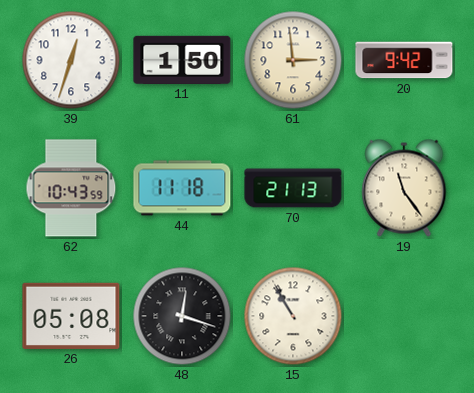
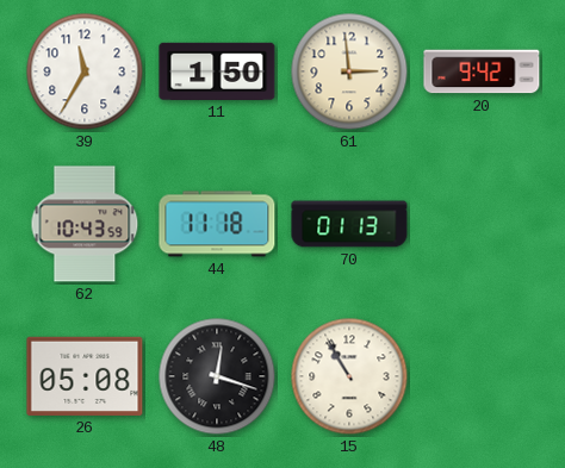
39: 12:33 -> 11:35 (85, 71)
70: 21:13 -> 01:13 (349, 224)
19: 11:24 -> none (404, 188)
